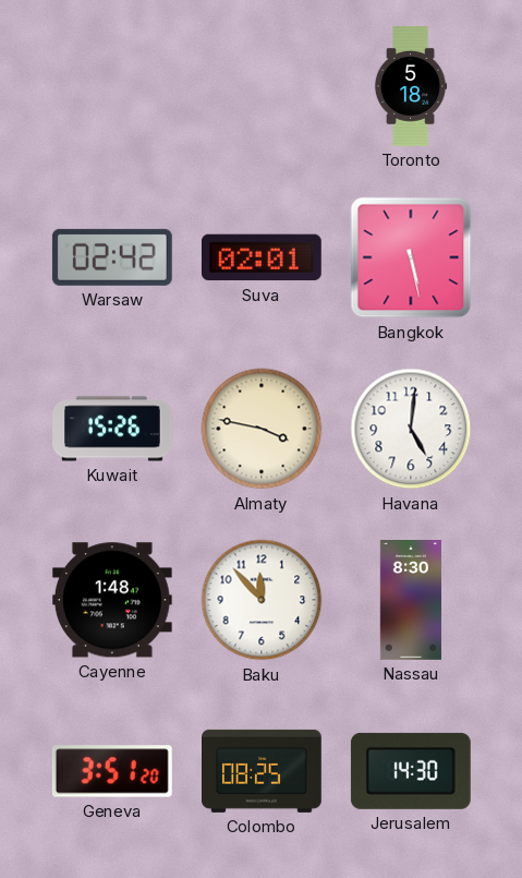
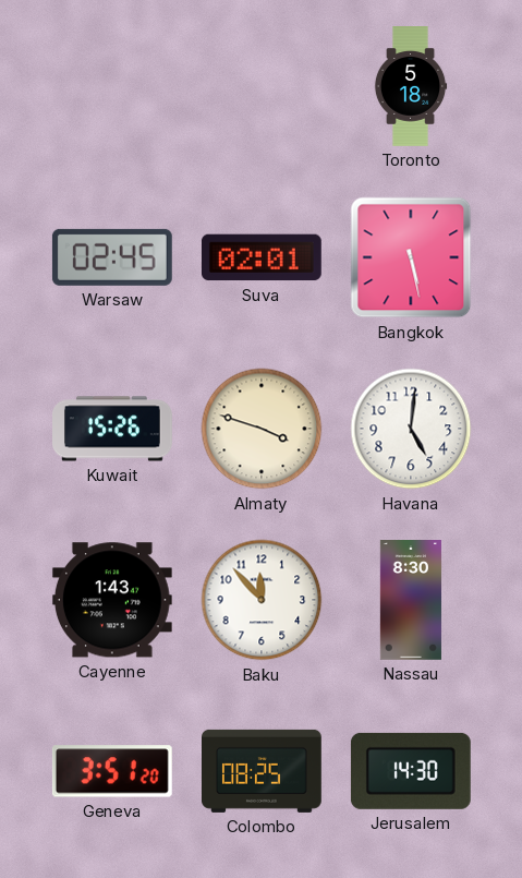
Warsaw: 02:42 -> 02:45 (112, 257)
Almaty: 3:47 -> 3:48 (262, 429)
Cayenne: 1:48 -> 1:43 (112, 600)
